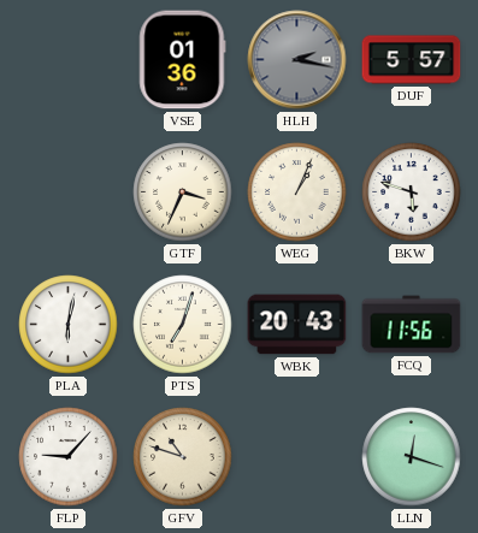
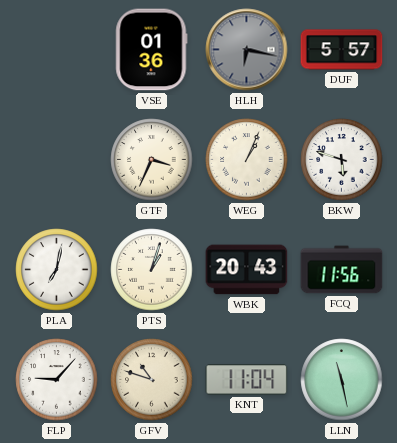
HLH: 2:17 -> 6:17 (247, 50)
PLA: 6:02 -> 7:02 (57, 270)
PTS: 7:03 -> 1:03 (152, 270)
KNT: none -> 11:04 (247, 380)
LLN: 12:18 -> 11:28 (342, 380)
